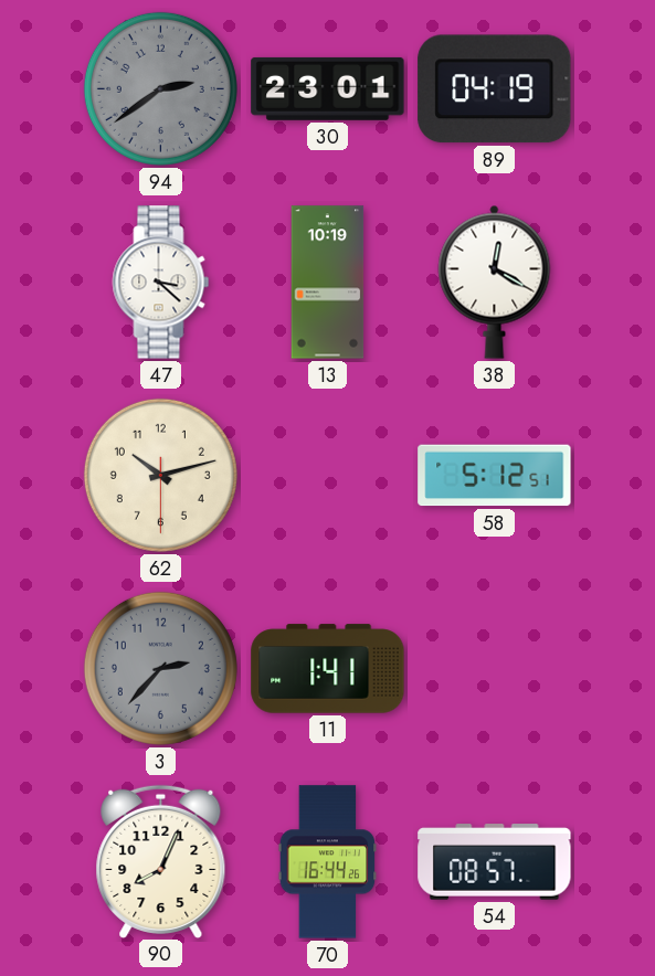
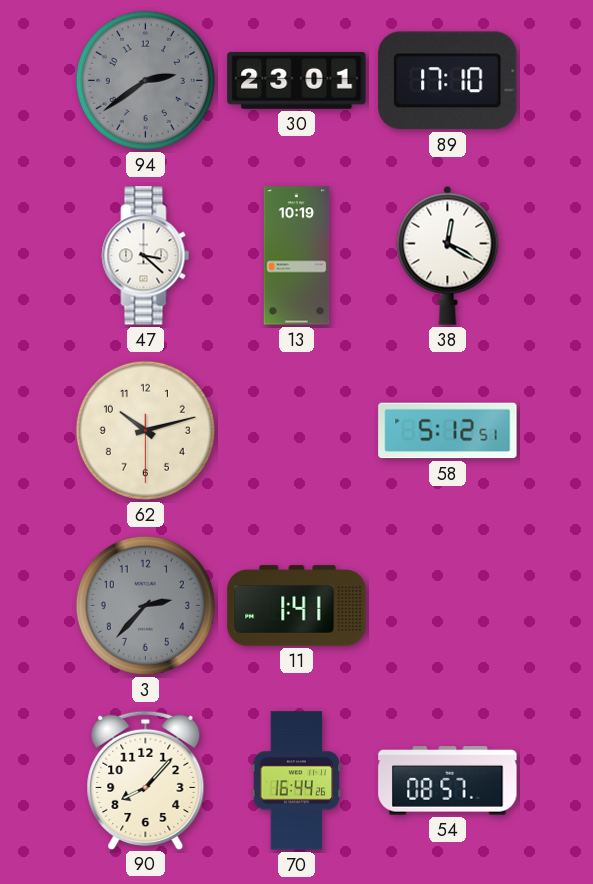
89: 04:19 -> 17:10 (448, 81)
90: 8:04 -> 8:07 (146, 780)
